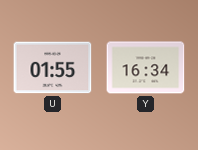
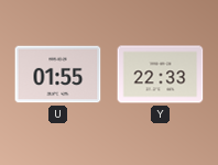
Y: 16:34 -> 22:33 (161, 75)
